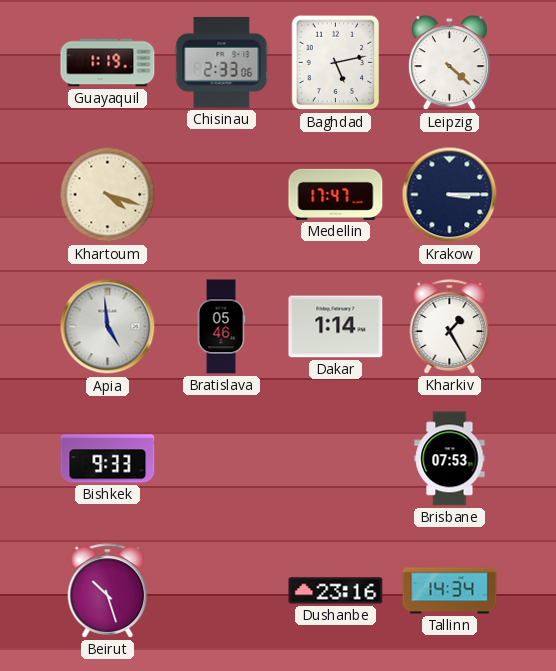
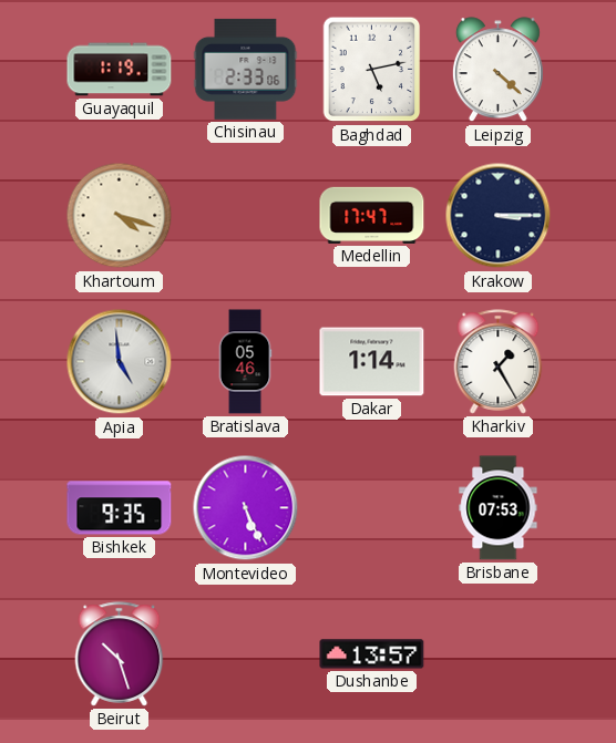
Bishkek: 9:33 -> 9:35 (120, 508)
Montevideo: none -> 5:26 (246, 508)
Dushanbe: 23:16 -> 13:57 (372, 654)
Tallinn: 14:34 -> none (450, 591)
